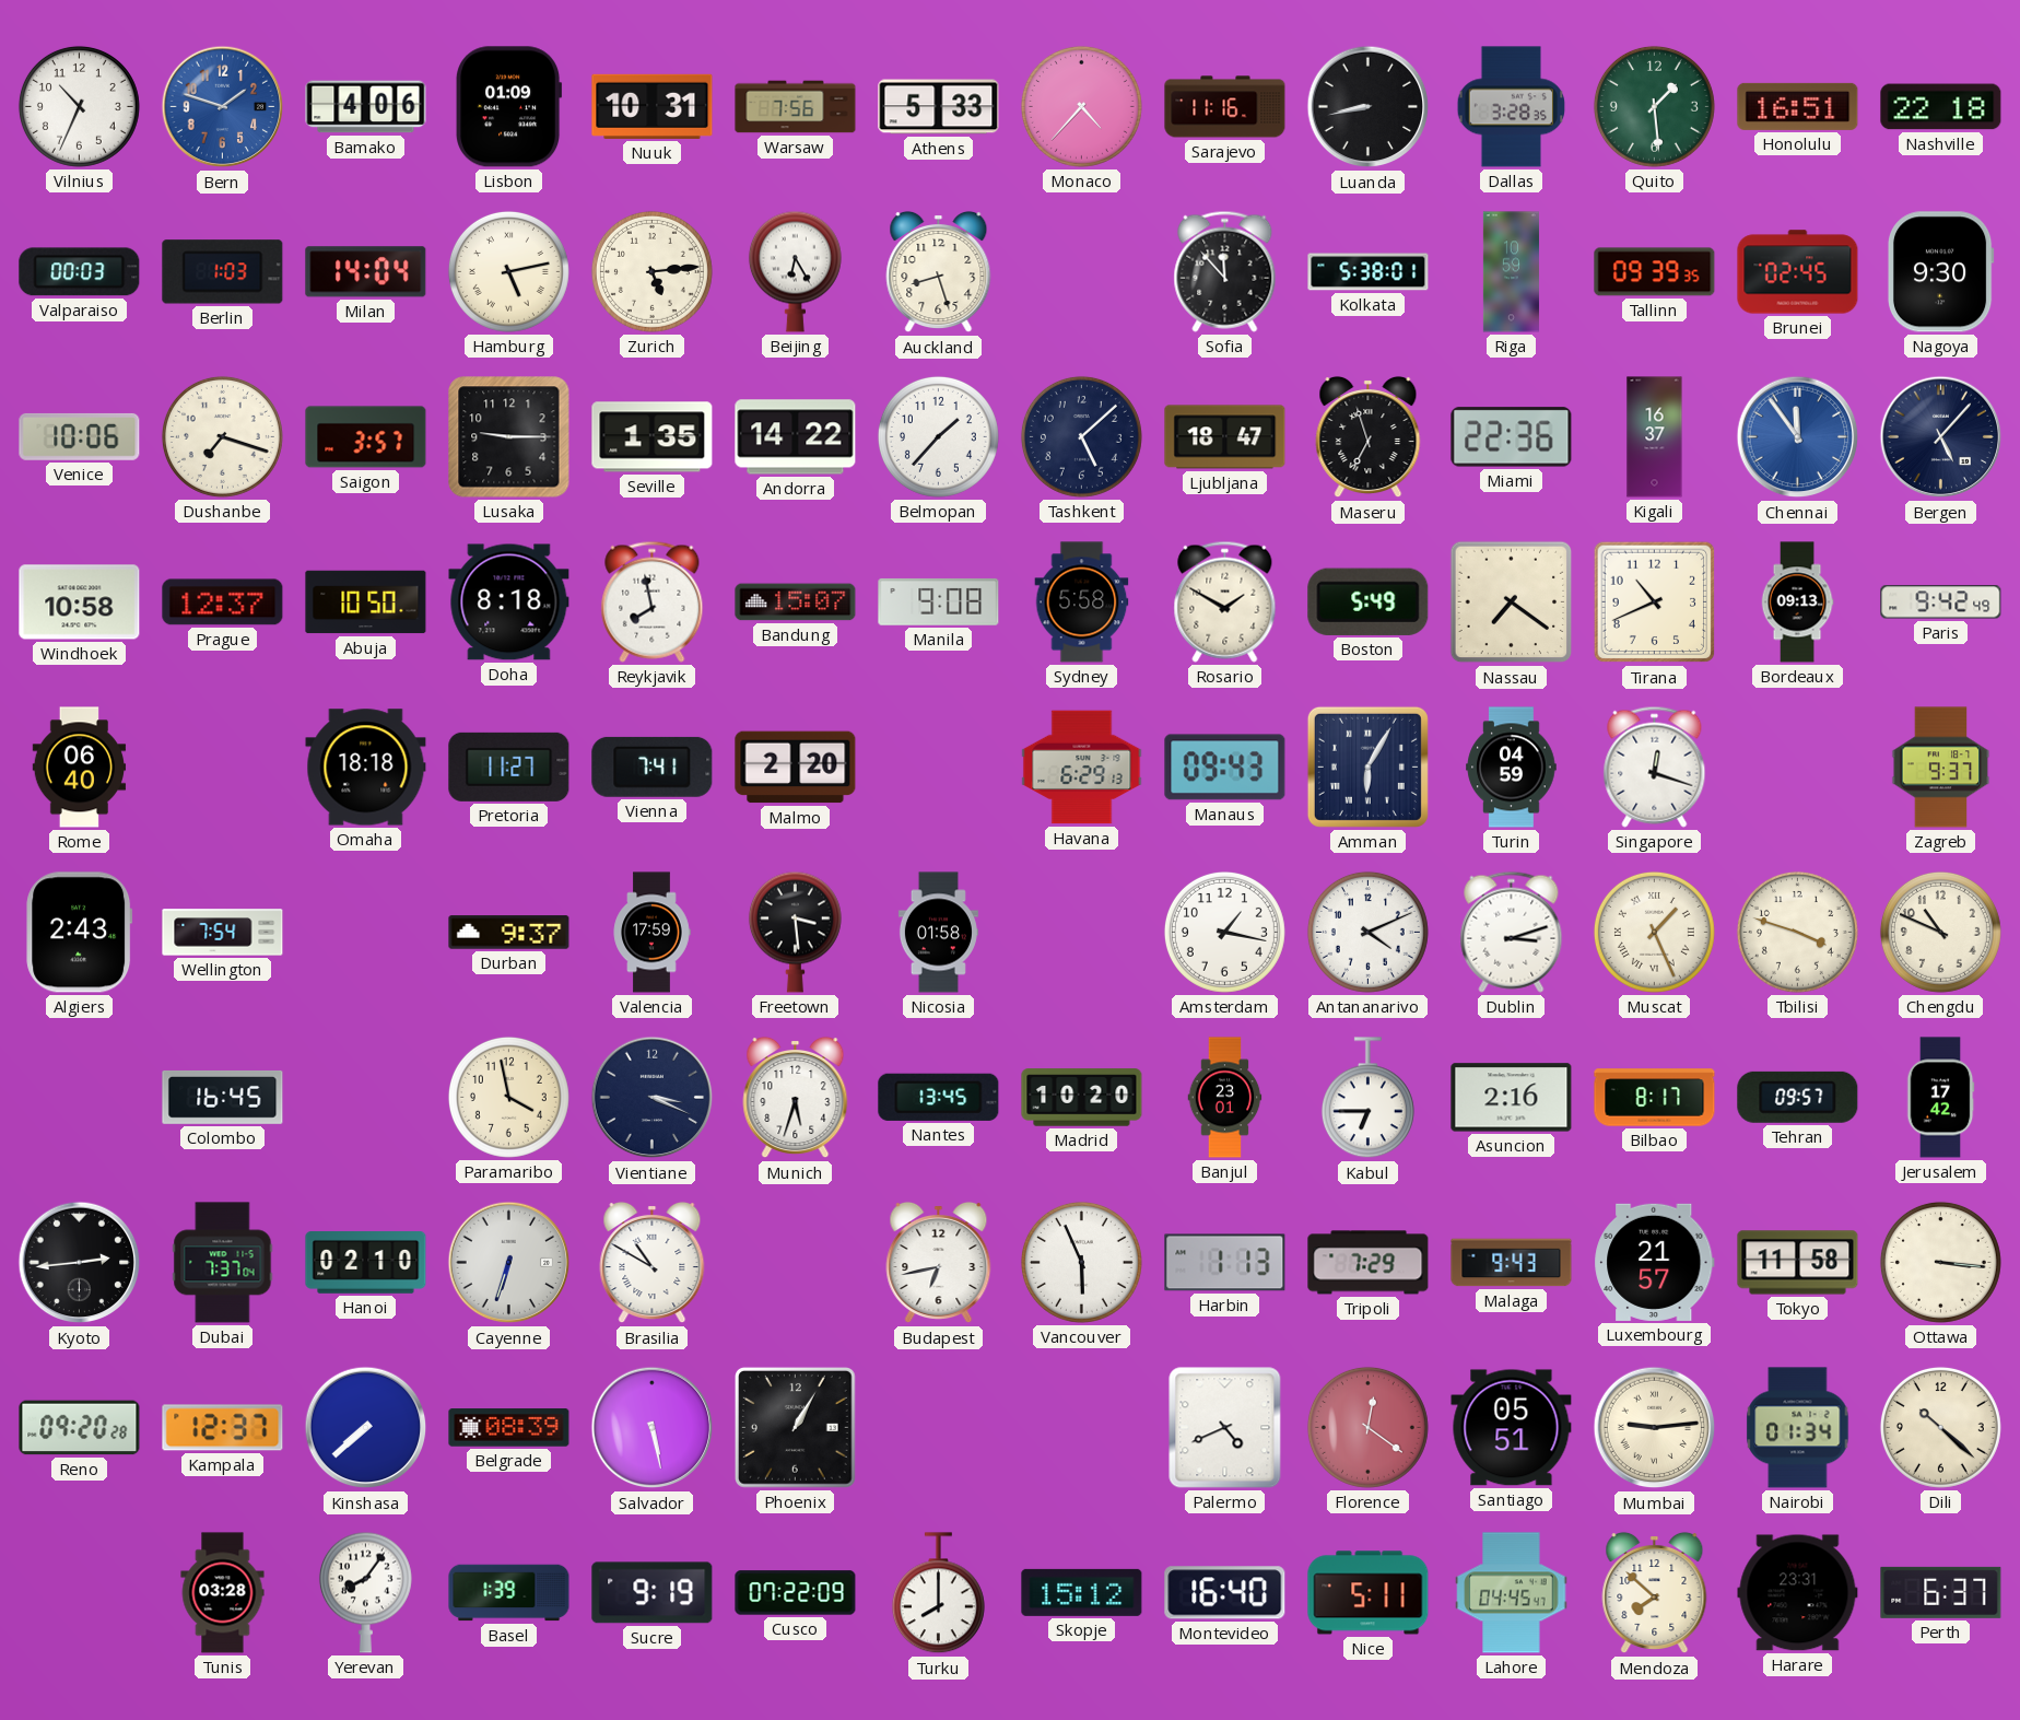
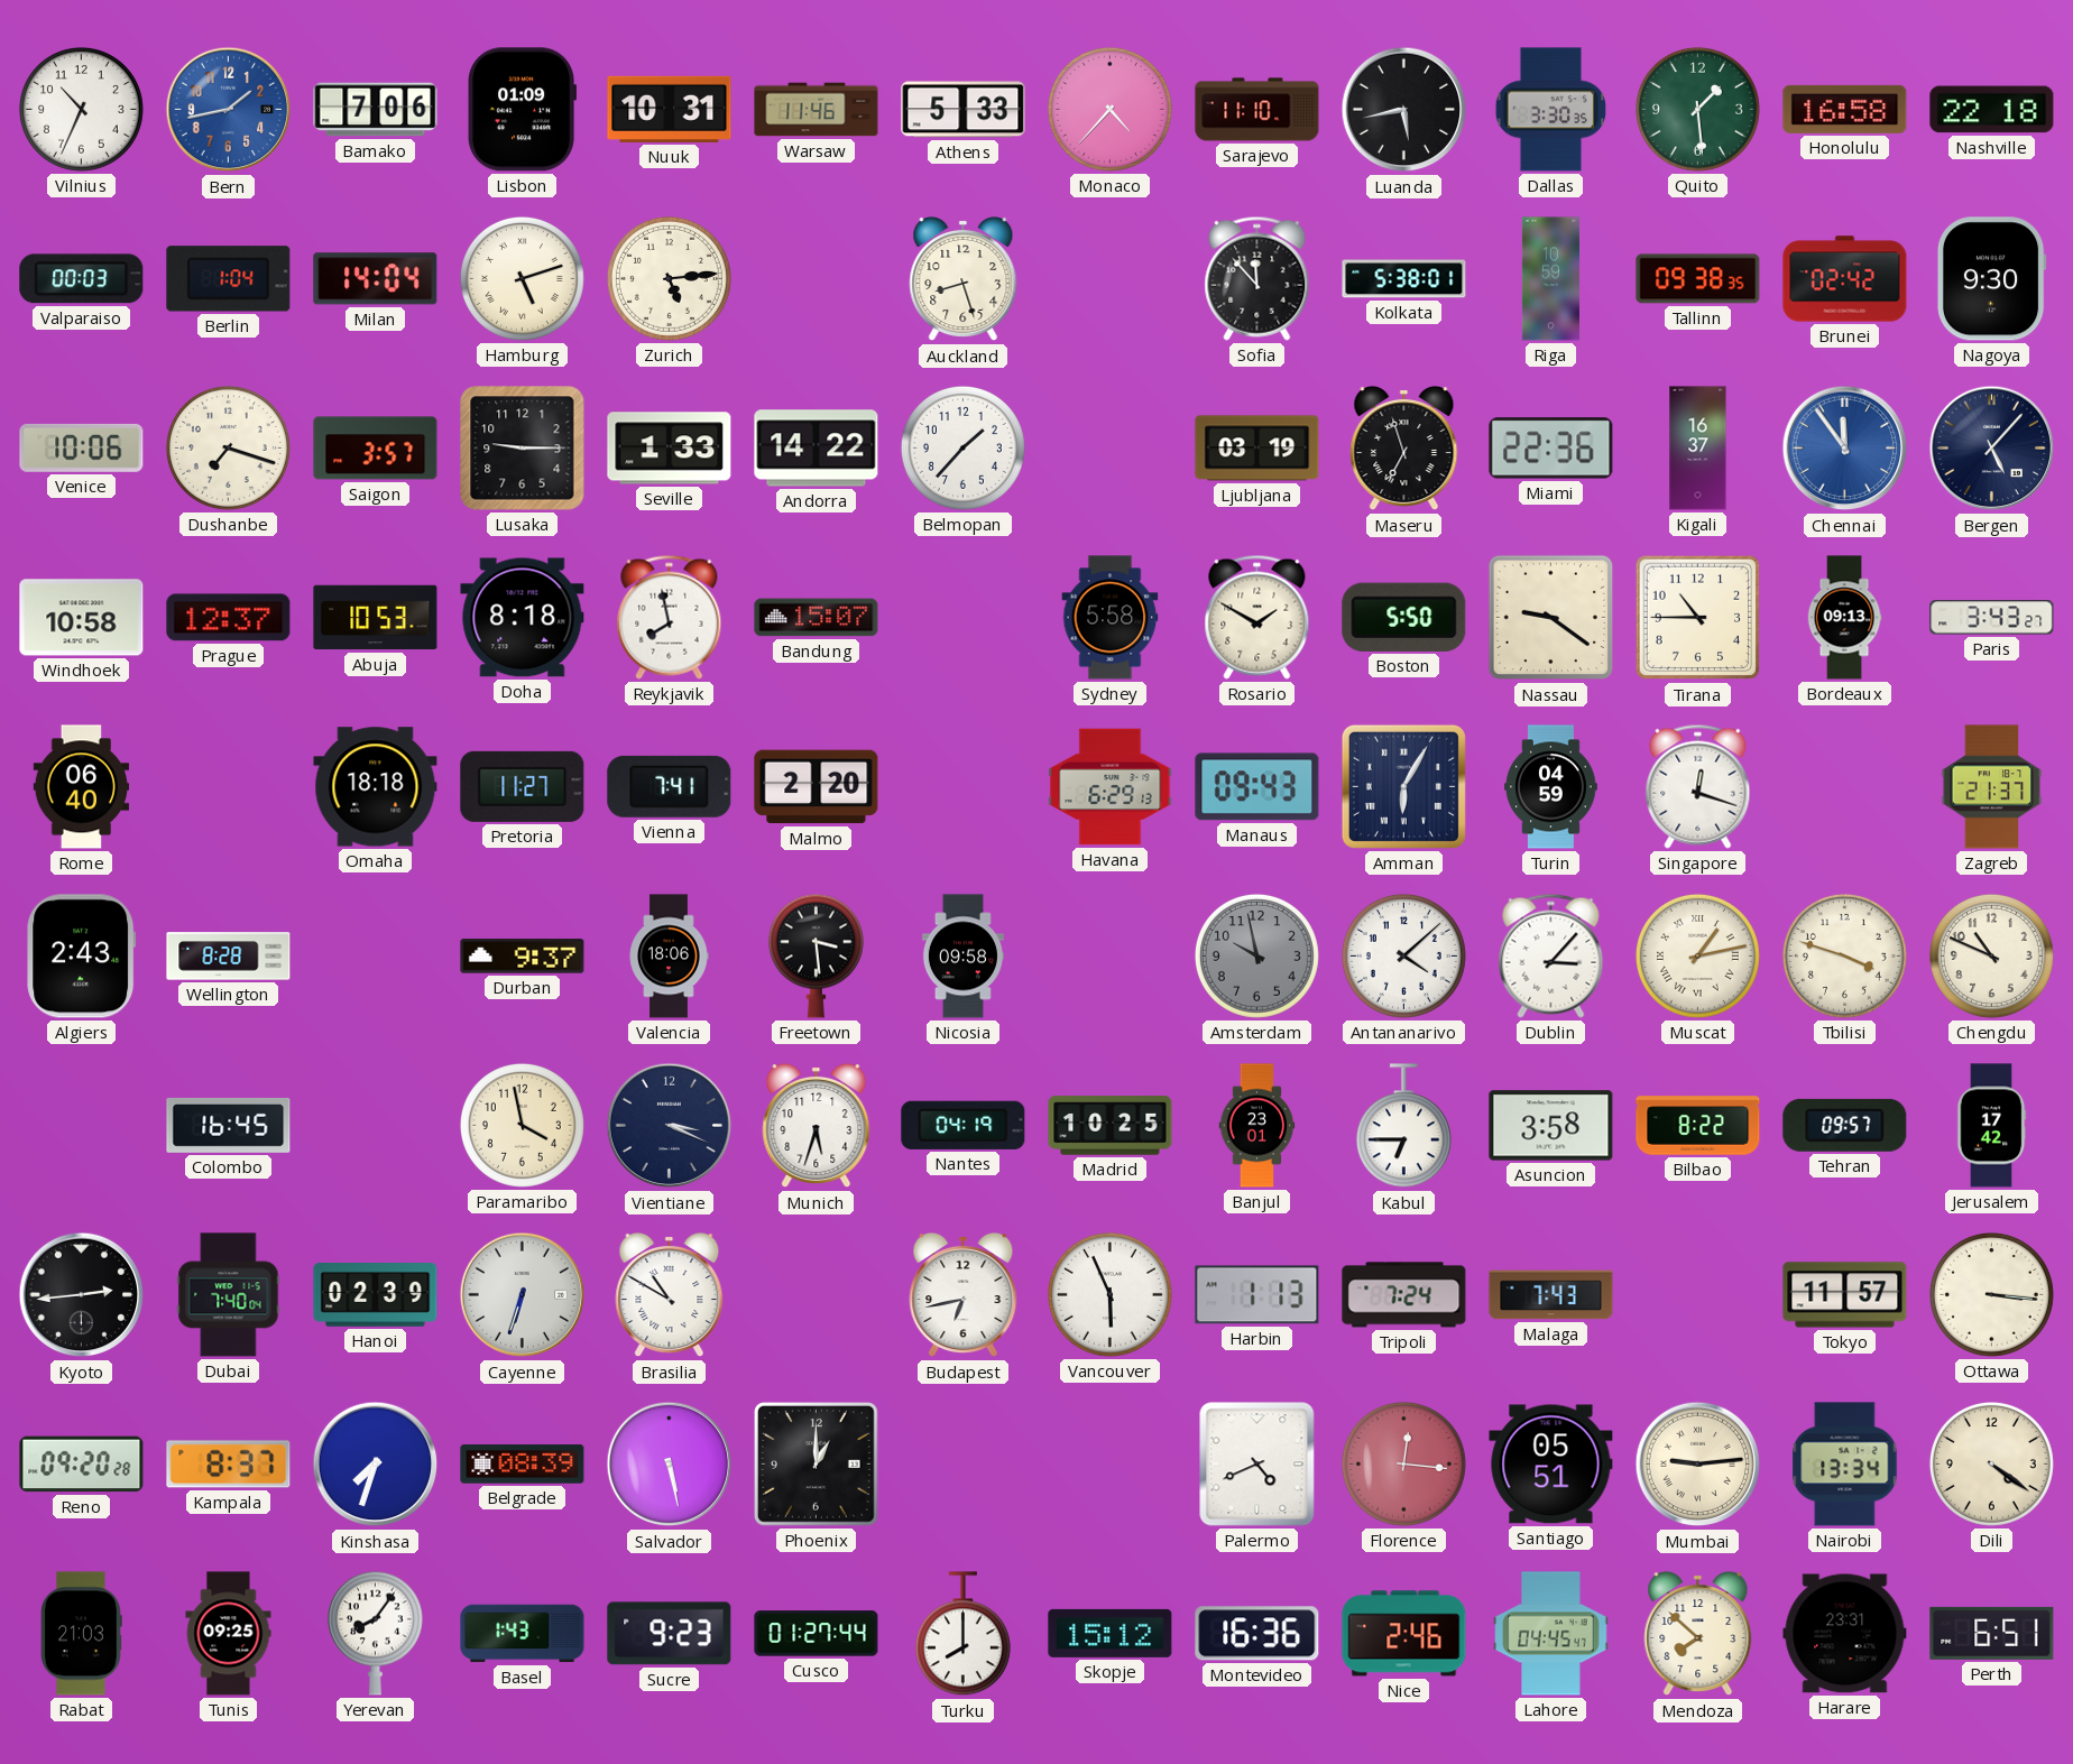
Bern: 1:48 -> 1:43 (229, 110)
Bamako: 4:06 -> 7:06 (376, 110)
Warsaw: 7:56 -> 11:46 (817, 110)
Sarajevo: 11:16 -> 11:10 (1257, 110)
Luanda: 8:43 -> 5:43 (1404, 110)
Dallas: 3:28 -> 3:30 (1551, 110)
Honolulu: 16:51 -> 16:58 (1845, 109)
Berlin: 1:03 -> 1:04 (229, 279)
Hamburg: 5:13 -> 5:12 (522, 278)
Beijing: 6:25 -> none (795, 271)
Tallinn: 09:39 -> 09:38 (1698, 279)
Brunei: 02:45 -> 02:42 (1845, 279)
Seville: 1:35 -> 1:33 (670, 449)
Tashkent: 5:08 -> none (1081, 436)
Ljubljana: 18:47 -> 03:19 (1257, 449)
Abuja: 10:50 -> 10:53 (376, 618)
Manila: 9:08 -> none (939, 601)
Boston: 5:49 -> 5:50 (1404, 617)
Nassau: 7:21 -> 9:21 (1551, 618)
Tirana: 10:41 -> 10:45 (1698, 618)
Paris: 9:42 -> 3:43 (1992, 618)
Zagreb: 9:37 -> 21:37 (1992, 787)
Wellington: 7:54 -> 8:28 (229, 957)
Valencia: 17:59 -> 18:06 (669, 957)
Nicosia: 01:58 -> 09:58 (962, 957)
Amsterdam: 1:17 -> 9:58 (1256, 955)
Amsterdam dial: white -> grey (1256, 955)
Antananarivo: 4:11 -> 4:08 (1403, 955)
Dublin: 3:12 -> 3:07 (1551, 955)
Muscat: 1:26 -> 1:13 (1697, 955)
Nantes: 13:45 -> 04:19 (964, 1125)
Madrid: 10:20 -> 10:25 (1111, 1126)
Asuncion: 2:16 -> 3:58 (1551, 1126)
Bilbao: 8:17 -> 8:22 (1698, 1126)
Dubai: 7:37 -> 7:40 (229, 1295)
Hanoi: 02:10 -> 02:39 (376, 1295)
Tripoli: 7:29 -> 7:24 (1404, 1295)
Malaga: 9:43 -> 7:43 (1551, 1295)
Luxembourg: 21:57 -> none (1655, 1262)
Tokyo: 11:58 -> 11:57 (1845, 1295)
Kampala: 12:37 -> 8:37 (229, 1465)
Kinshasa: 7:38 -> 7:33 (376, 1465)
Phoenix: 1:05 -> 1:00 (817, 1465)
Florence: 12:21 -> 12:16 (1403, 1463)
Nairobi: 01:34 -> 13:34 (1845, 1465)
Dili: 10:22 -> 4:21 (1991, 1463)
Rabat: none -> 21:03 (81, 1634)
Tunis: 03:28 -> 09:25 (229, 1634)
Basel: 1:39 -> 1:43 (523, 1634)
Sucre: 9:19 -> 9:23 (670, 1634)
Cusco: 07:22 -> 01:27 (817, 1634)
Montevideo: 16:40 -> 16:36 (1257, 1634)
Nice: 5:11 -> 2:46 (1404, 1634)
Perth: 6:37 -> 6:51 (1992, 1633)
